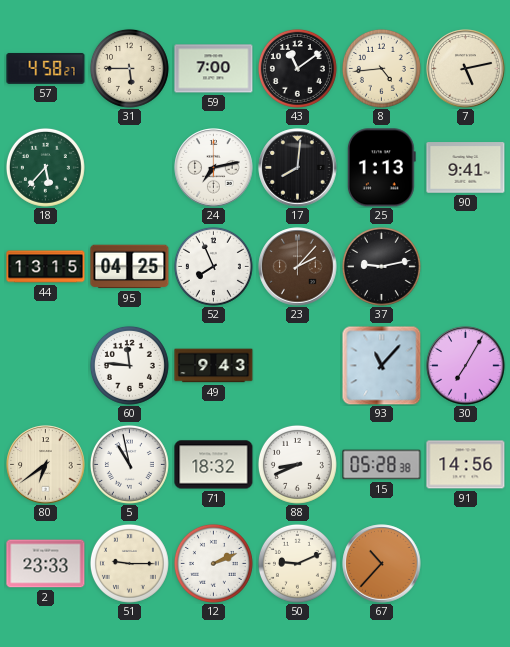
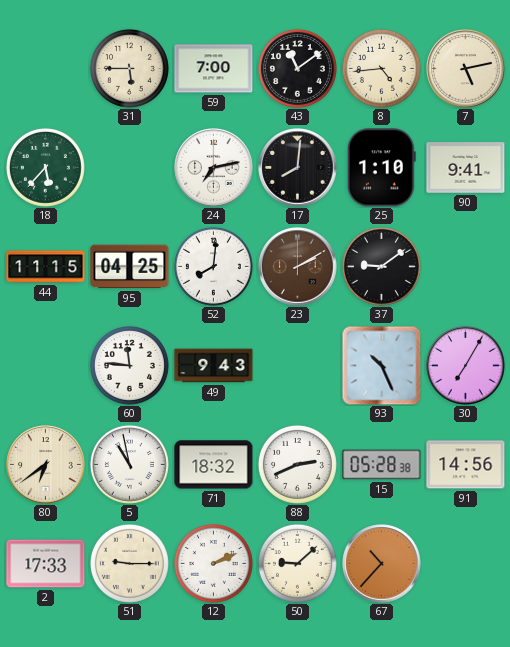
57: 4:58 -> none (46, 69)
25: 1:13 -> 1:10 (381, 168)
44: 13:15 -> 11:15 (46, 267)
52: 7:56 -> 8:01 (213, 266)
23: 2:07 -> 2:10 (298, 267)
37: 9:13 -> 9:09 (381, 266)
93: 11:07 -> 10:26 (381, 365)
88: 8:41 -> 2:41 (297, 464)
2: 23:33 -> 17:33 (46, 564)
50: 9:11 -> 9:08 (297, 563)
